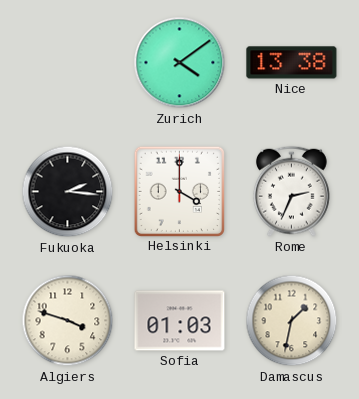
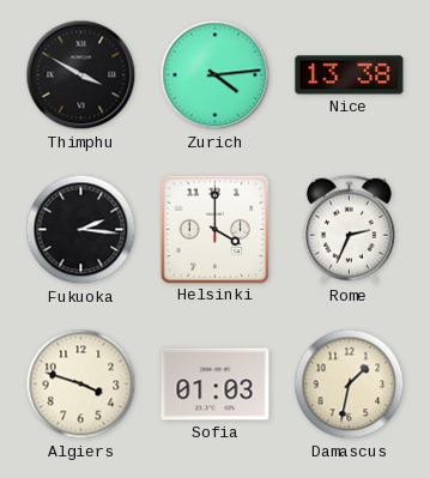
Thimphu: none -> 3:50 (81, 75)
Zurich: 4:09 -> 4:14 (216, 75)
